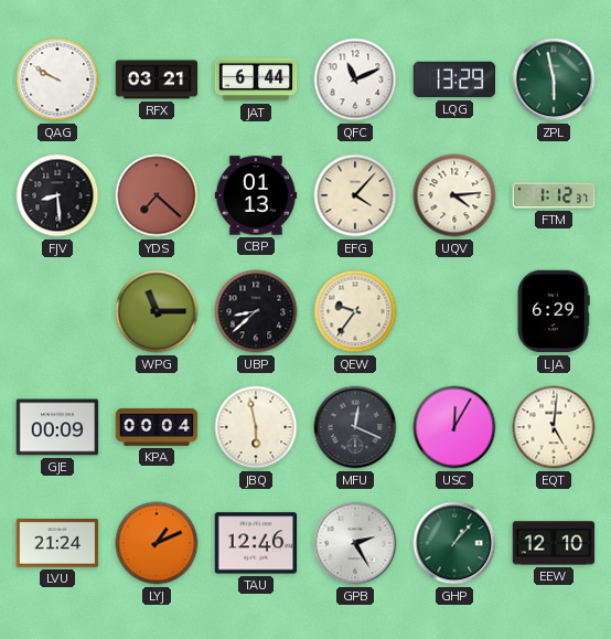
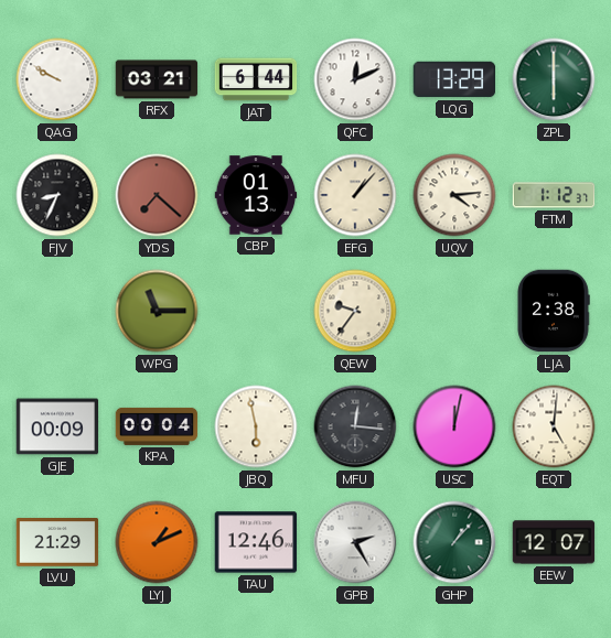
QFC: 11:11 -> 12:11 (355, 79)
ZPL: 5:58 -> 6:00 (554, 79)
FJV: 8:29 -> 8:34 (57, 195)
EFG: 4:07 -> 1:07 (355, 195)
UBP: 8:38 -> none (256, 311)
LJA: 6:29 -> 2:38 (554, 311)
MFU: 12:19 -> 12:16 (355, 426)
USC: 12:05 -> 12:02 (454, 426)
LVU: 21:24 -> 21:29 (57, 543)
EEW: 12:10 -> 12:07 (554, 542)
